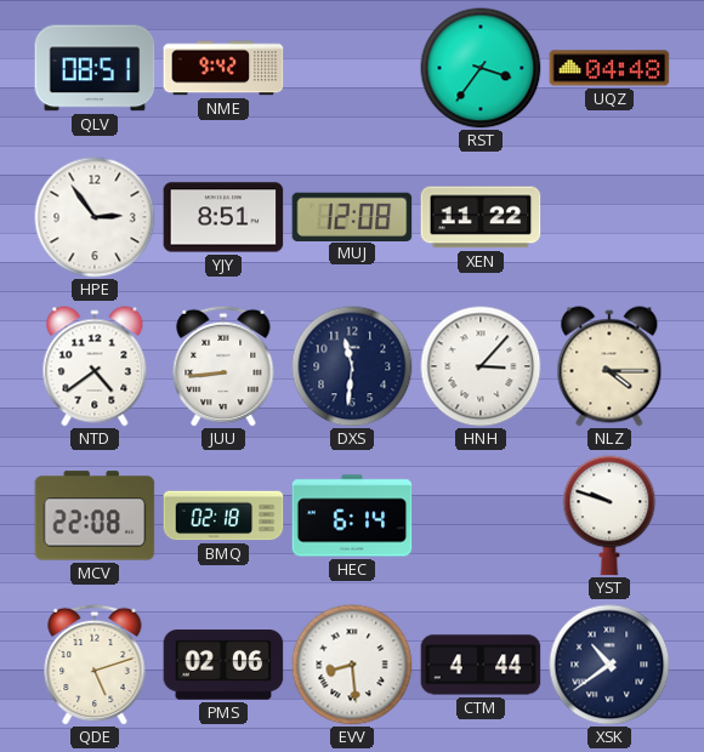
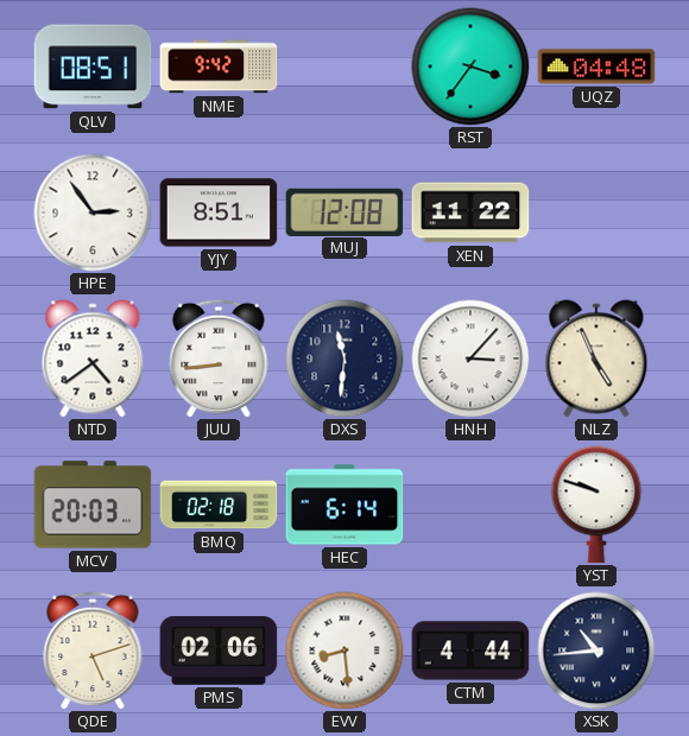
NLZ: 4:15 -> 4:56 (596, 359)
MCV: 22:08 -> 20:03 (93, 505)
XSK: 10:39 -> 10:44 (596, 651)
